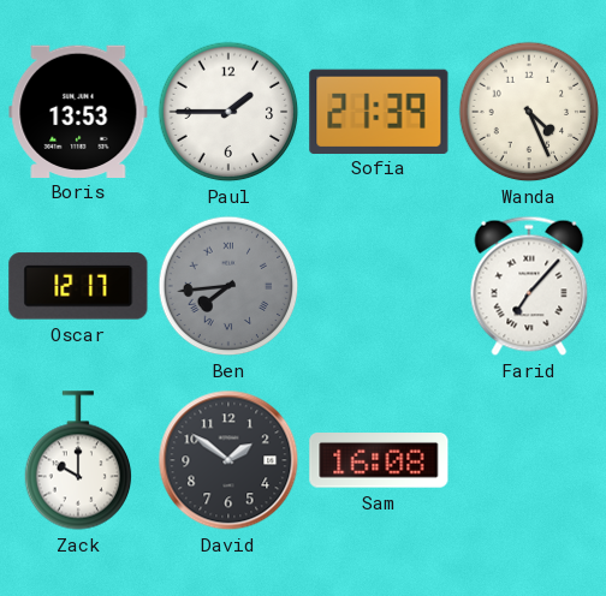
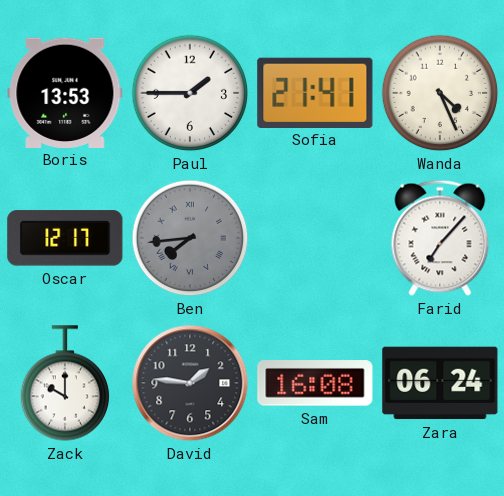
Sofia: 21:39 -> 21:41 (315, 92)
David: 1:51 -> 1:46 (190, 383)
Zara: none -> 06:24 (440, 383)
